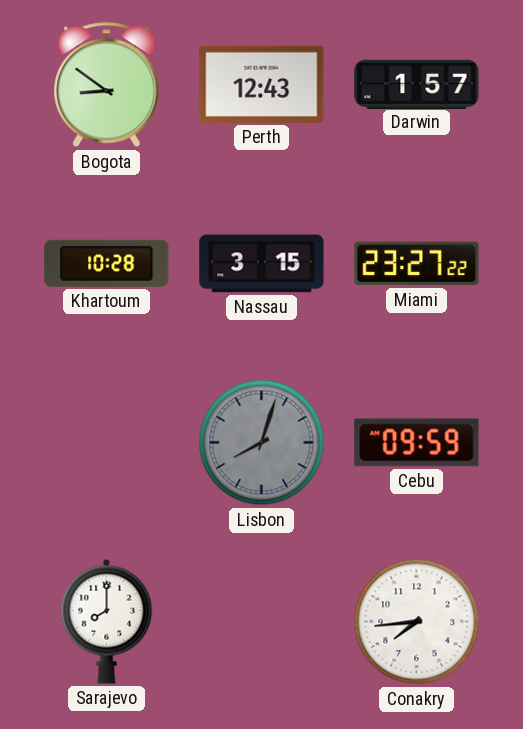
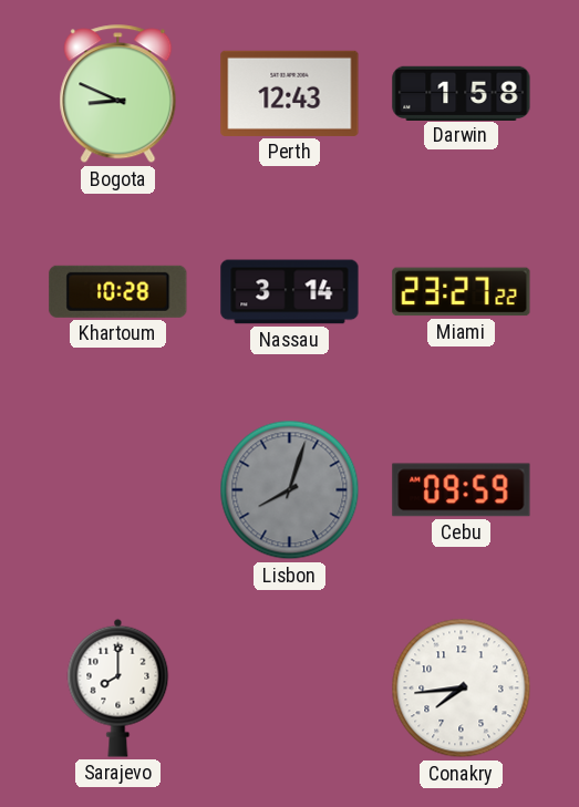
Bogota: 8:51 -> 8:49 (118, 94)
Darwin: 1:57 -> 1:58 (462, 93)
Nassau: 3:15 -> 3:14 (290, 292)
